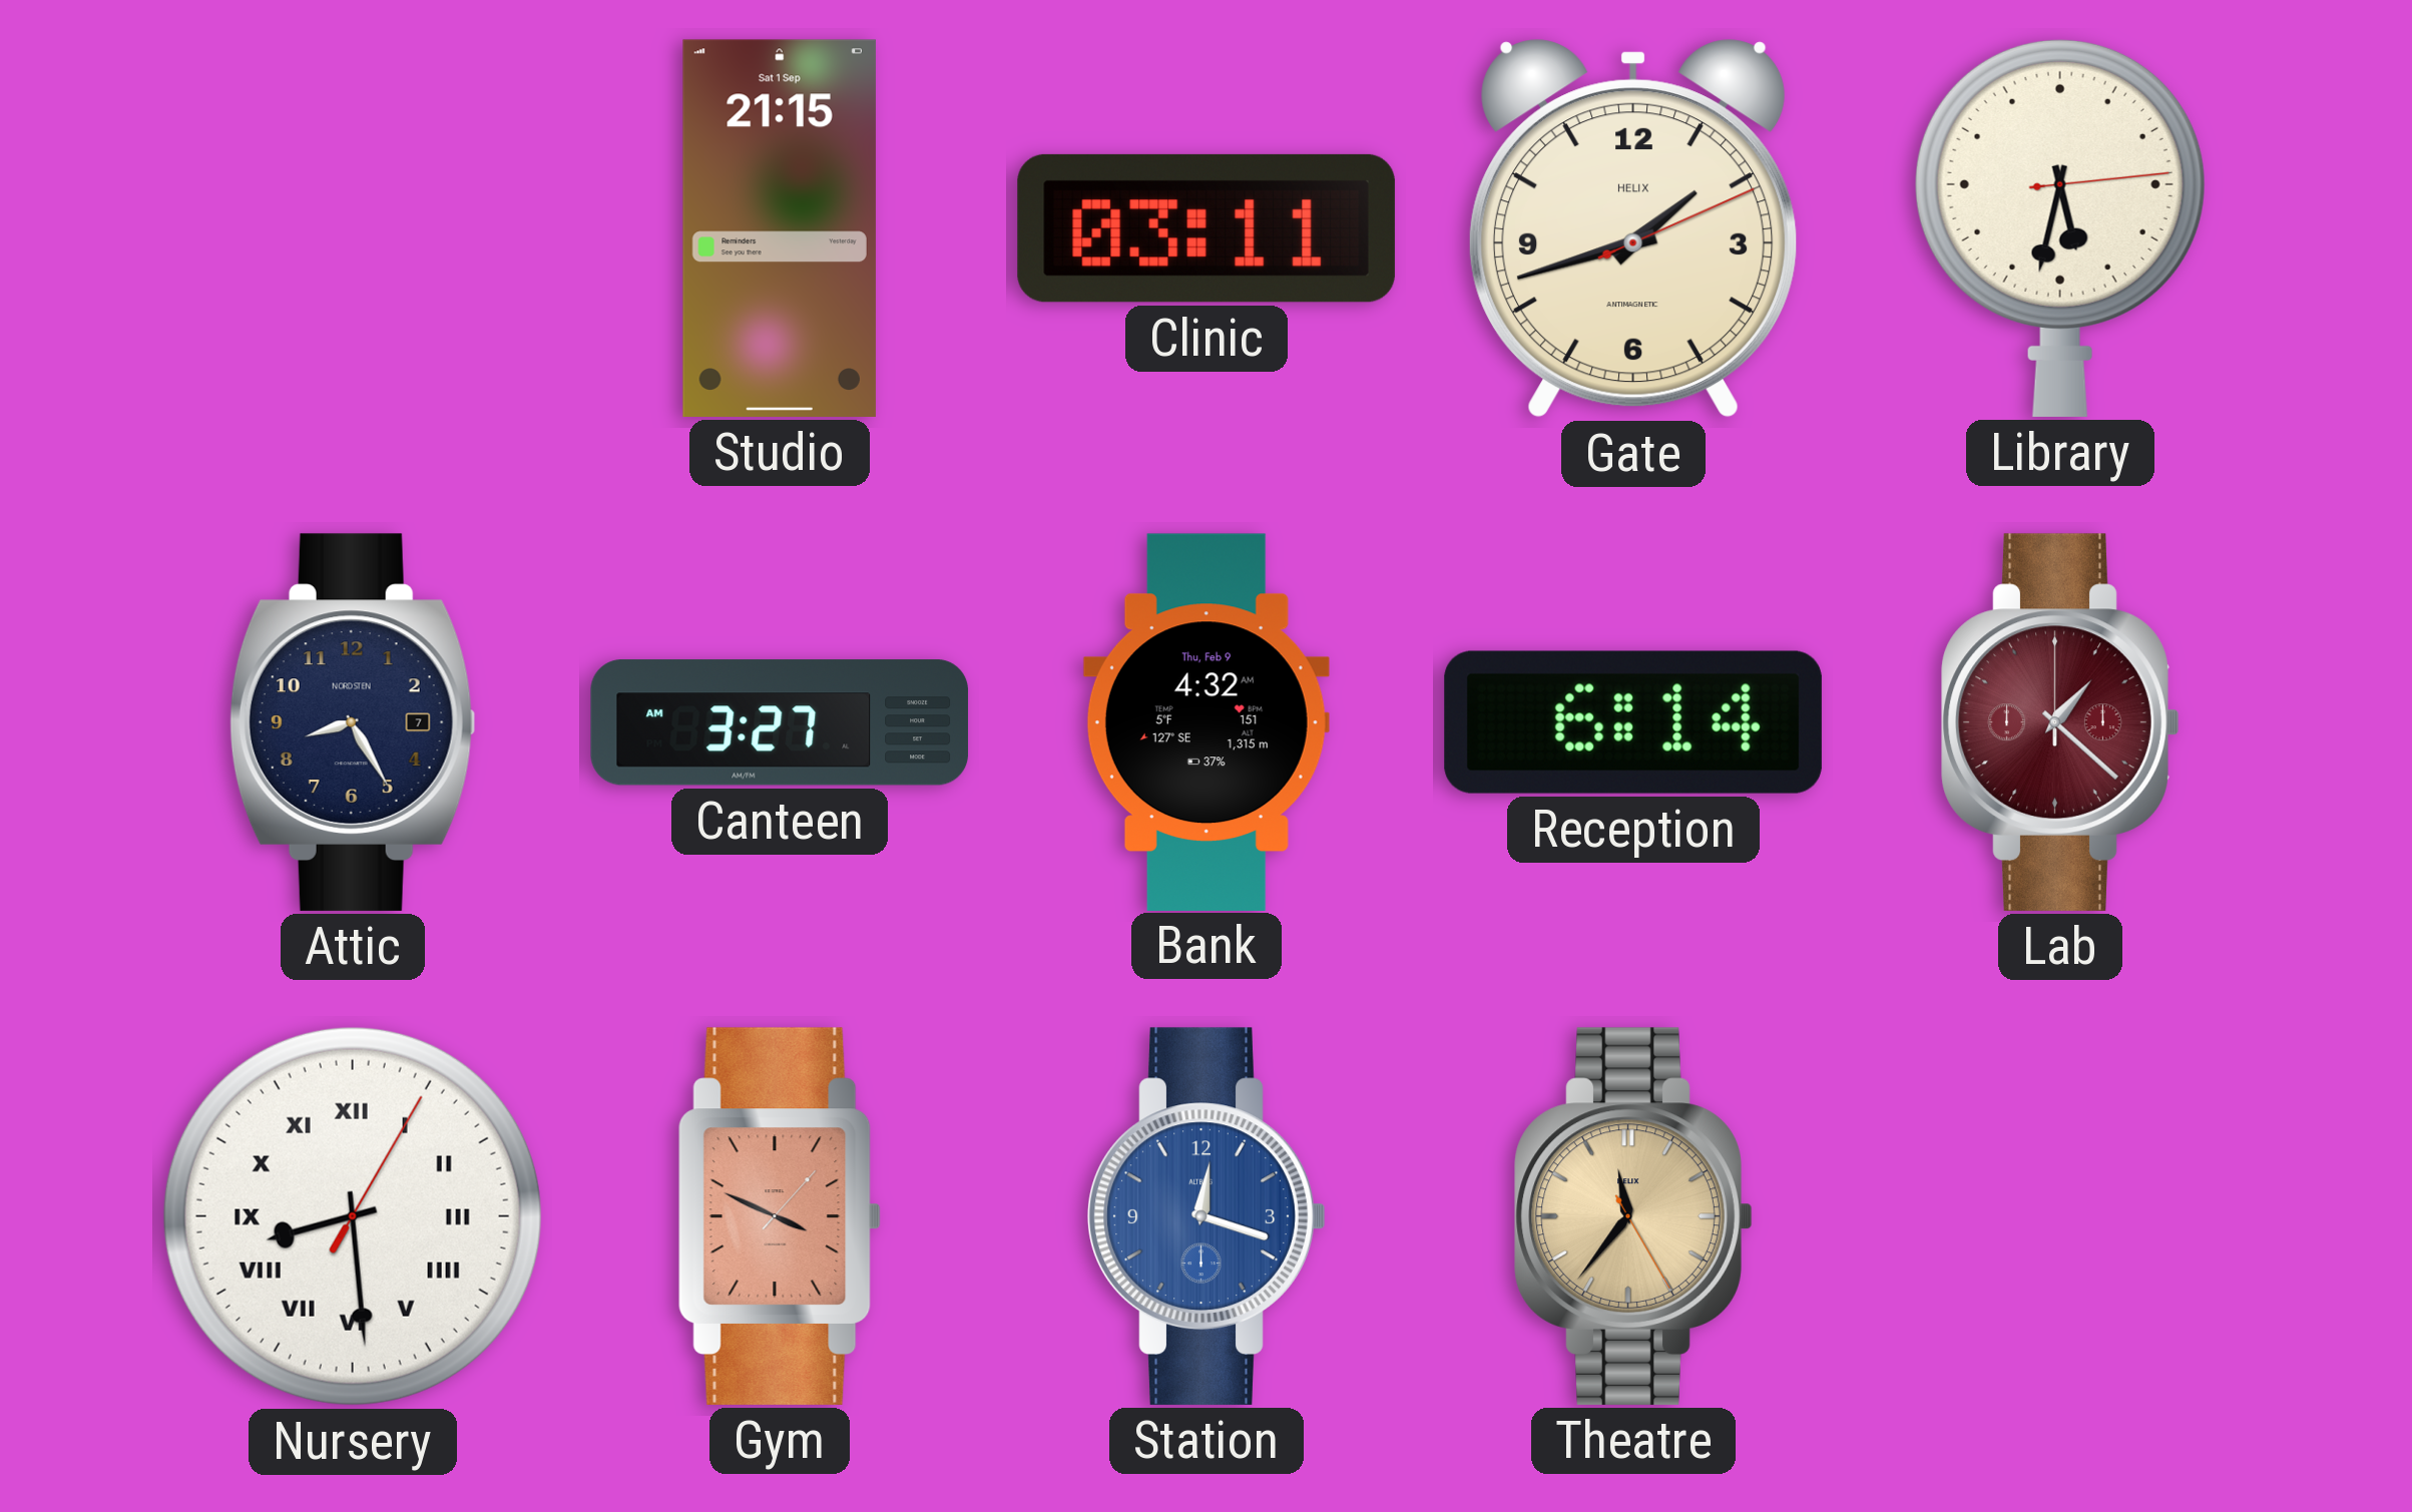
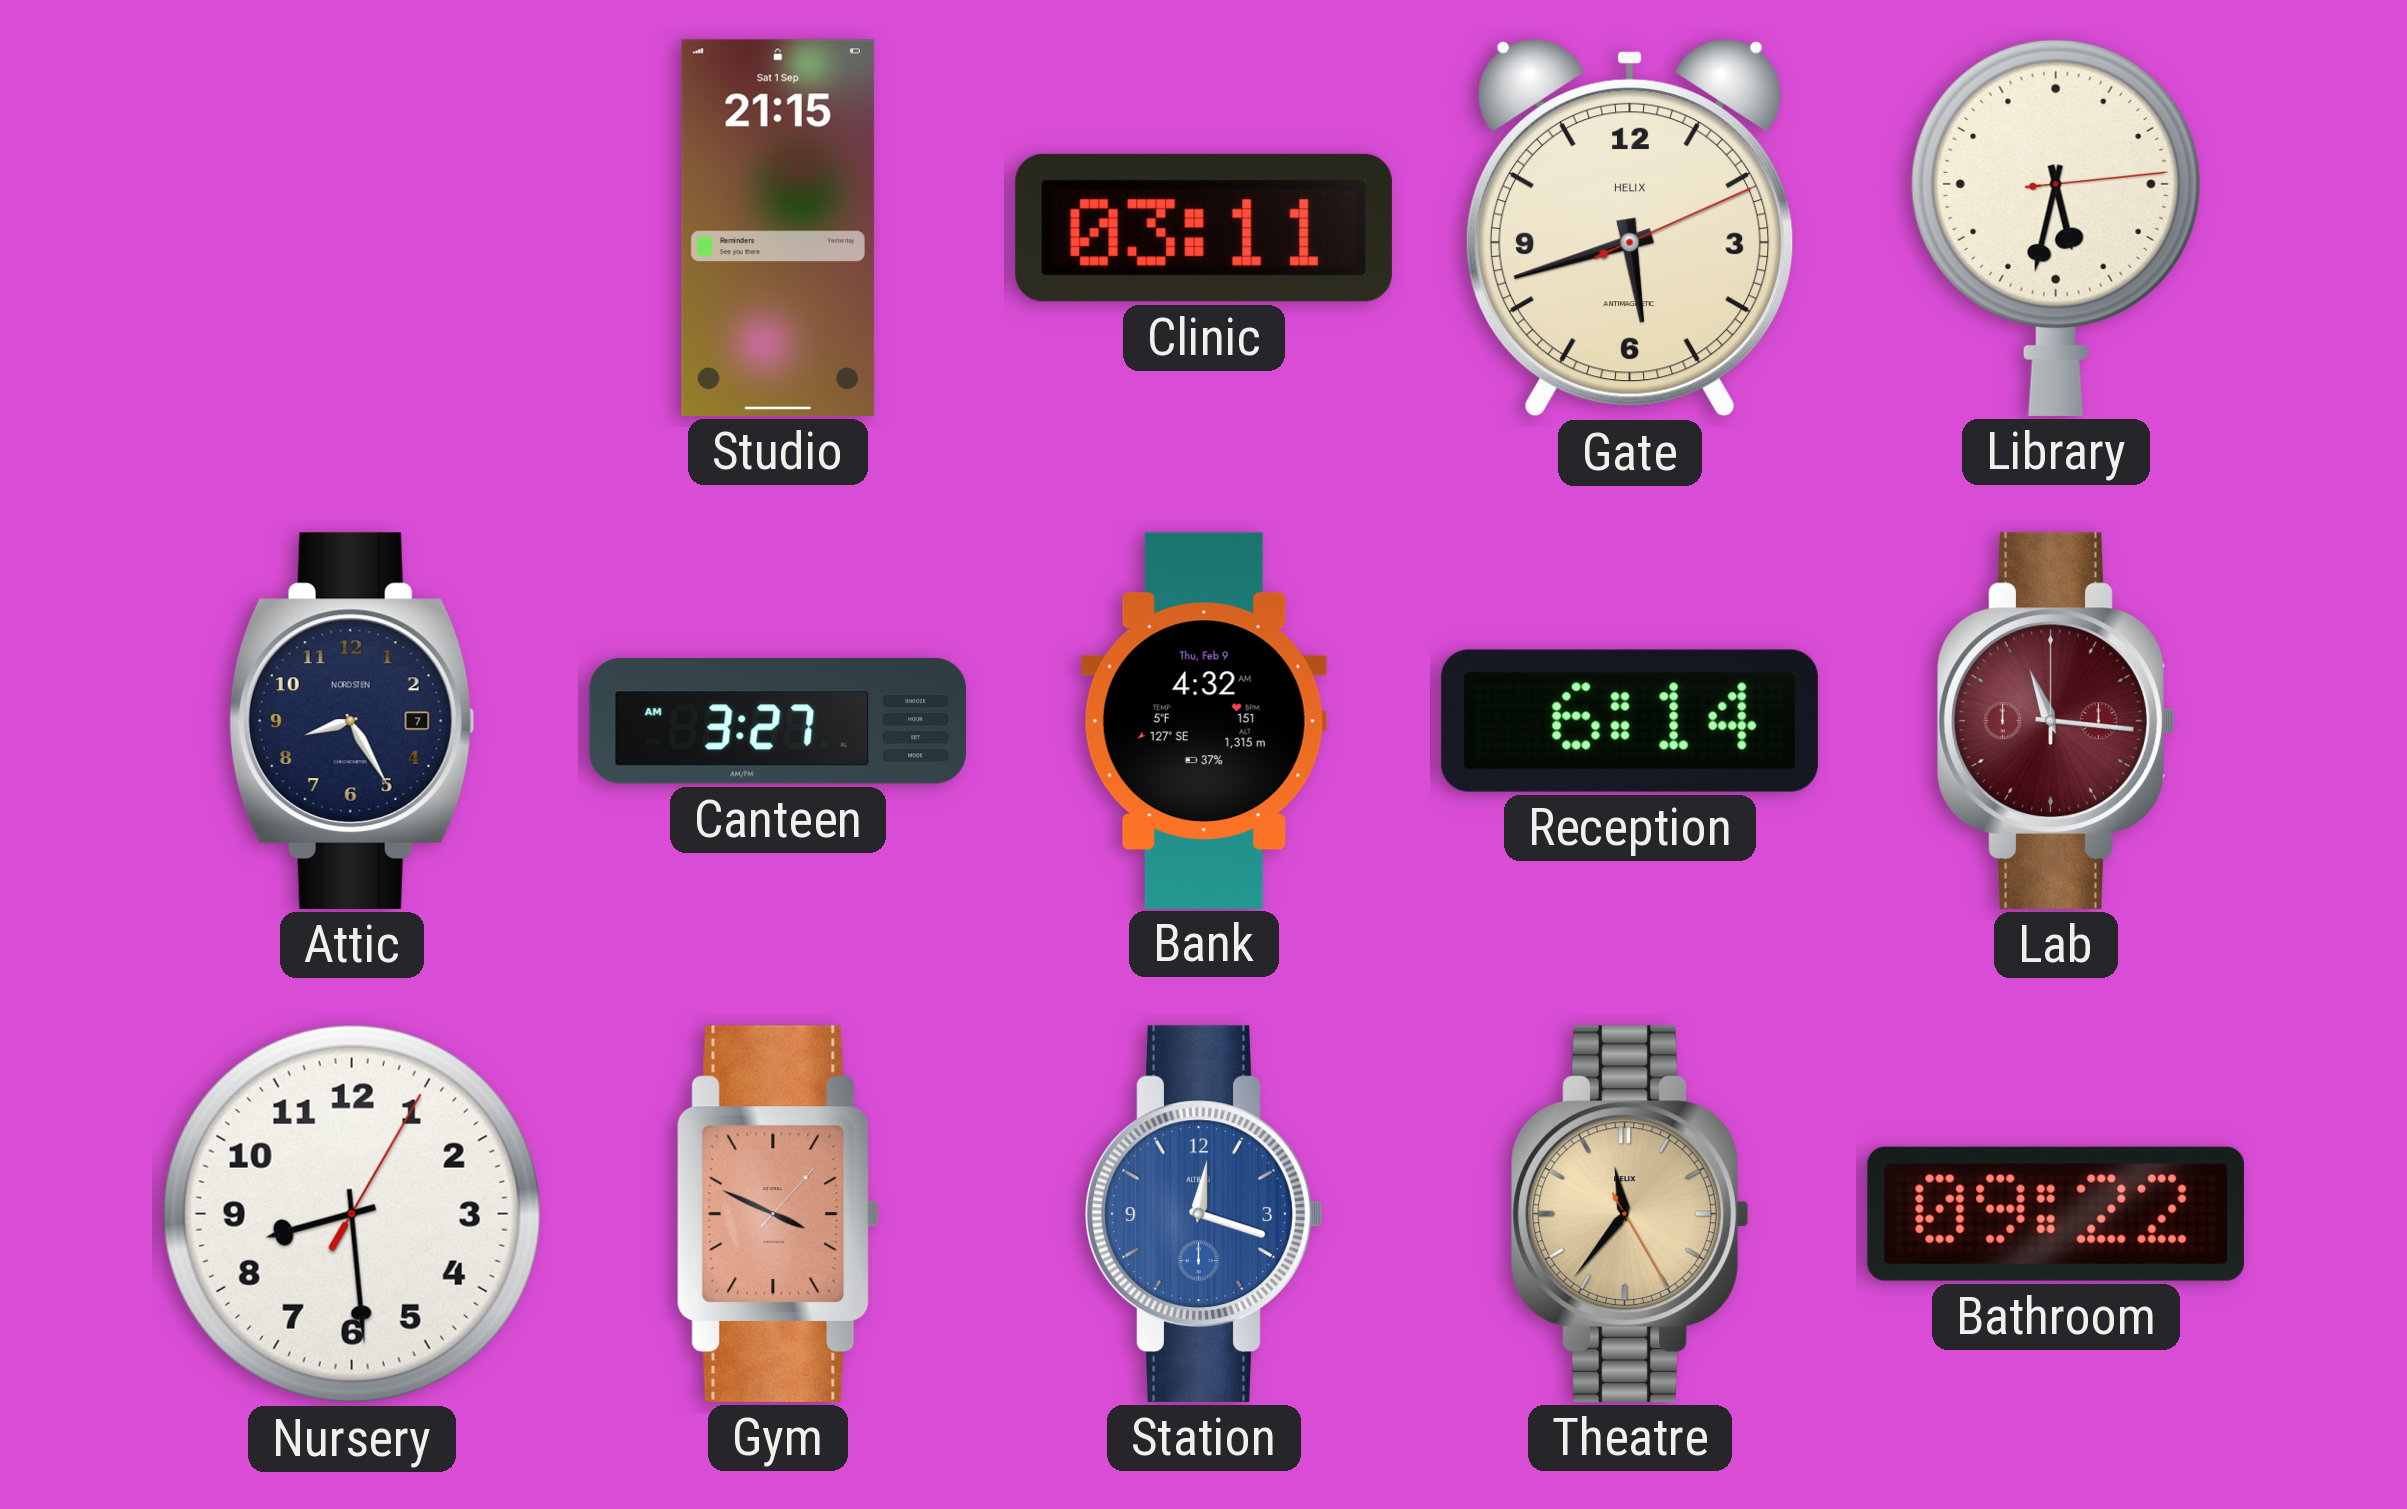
Gate: 1:42 -> 5:42 (1630, 228)
Lab: 1:22 -> 11:16 (2056, 721)
Nursery numerals: Roman -> Arabic (352, 1214)
Bathroom: none -> 09:22 (2056, 1214)
